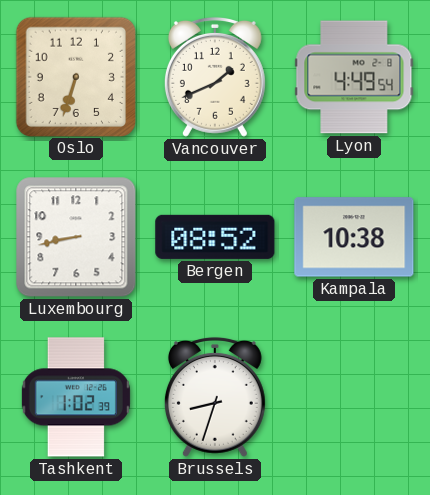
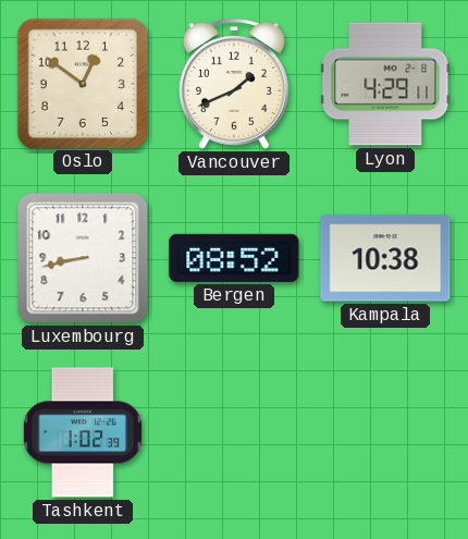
Oslo: 6:33 -> 12:51 (82, 83)
Lyon: 4:49 -> 4:29 (385, 84)
Brussels: 8:33 -> none (215, 397)
